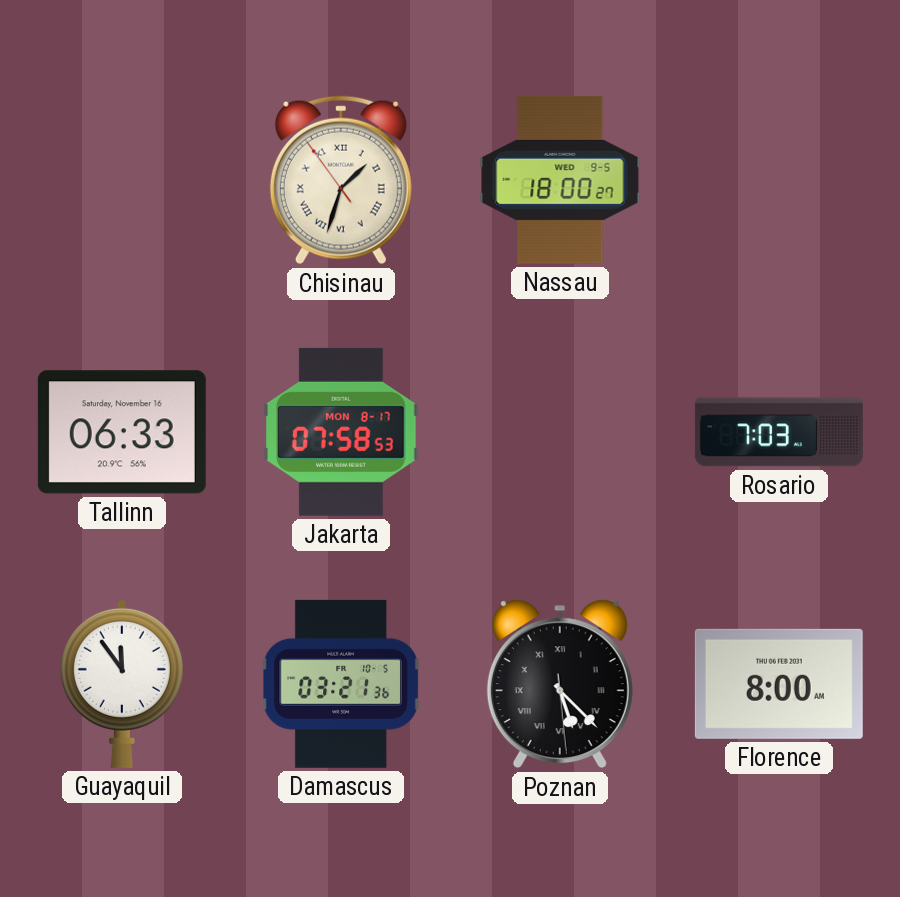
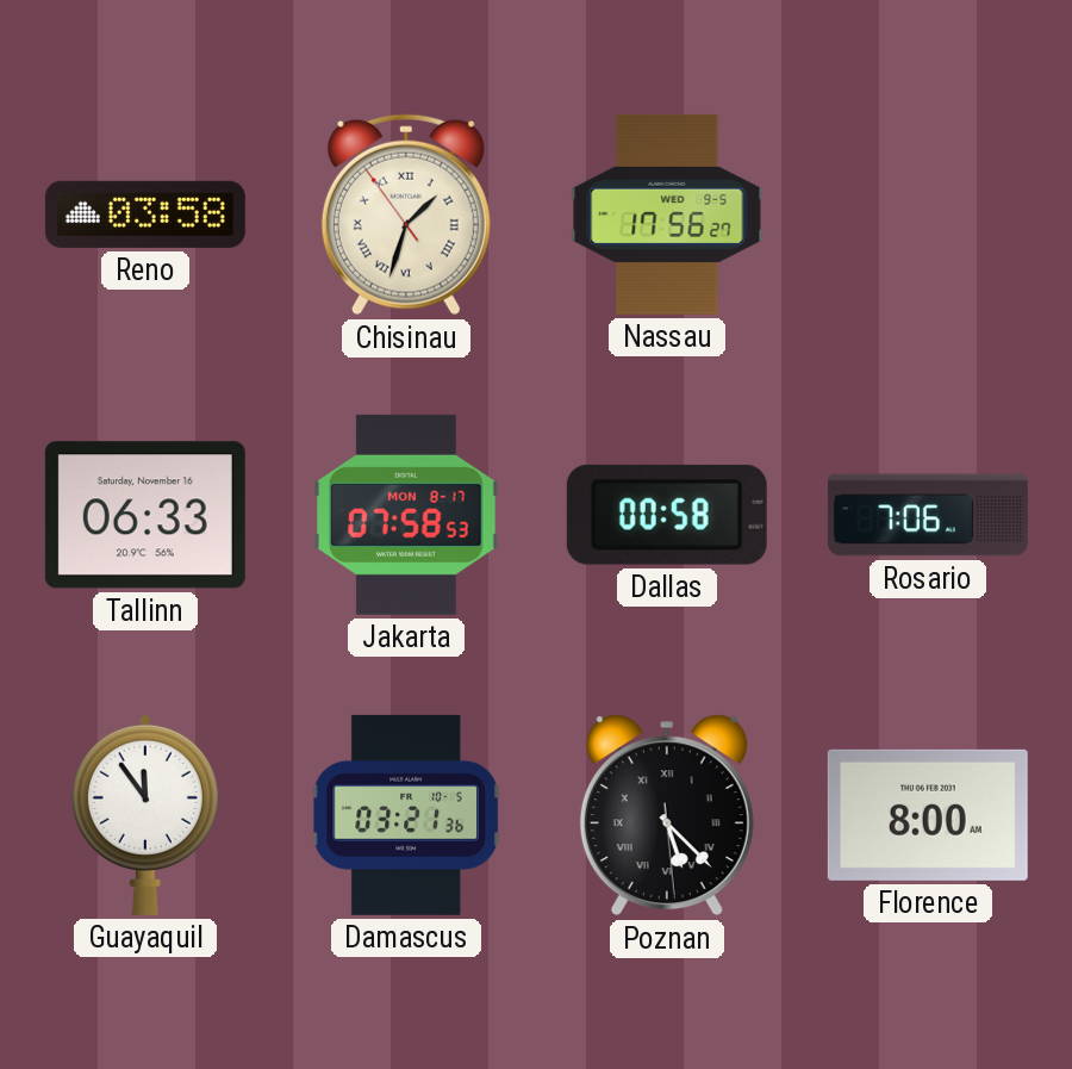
Reno: none -> 03:58 (145, 215)
Nassau: 18:00 -> 17:56 (667, 215)
Dallas: none -> 00:58 (667, 515)
Rosario: 7:03 -> 7:06 (928, 515)
